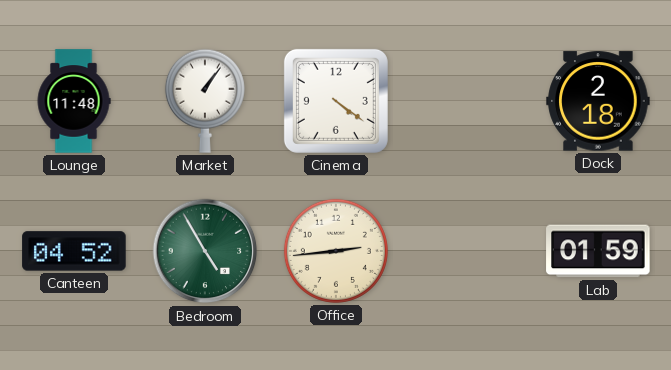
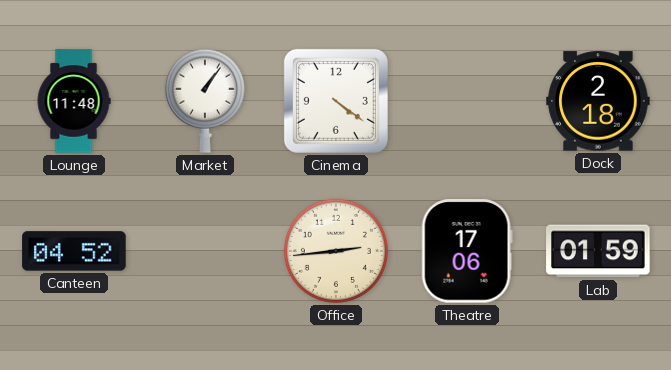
Bedroom: 4:55 -> none (205, 251)
Theatre: none -> 17:06 (467, 251)
